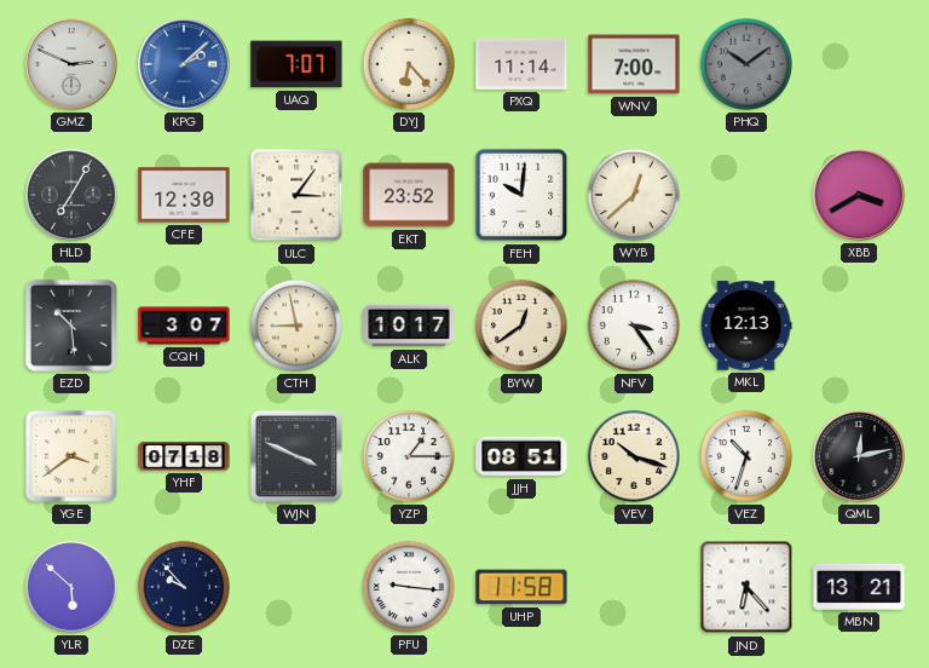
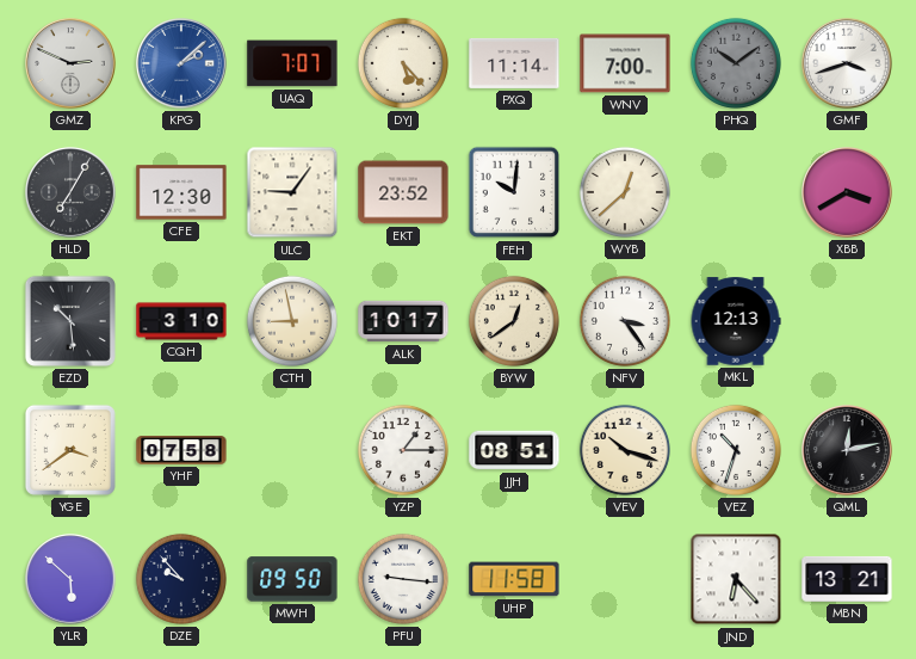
DYJ: 6:23 -> 5:23 (403, 63)
GMF: none -> 3:42 (847, 63)
ULC: 3:06 -> 9:06 (292, 192)
CQH: 3:07 -> 3:10 (181, 321)
YHF: 07:18 -> 07:58 (181, 450)
WJN: 3:49 -> none (296, 456)
MWH: none -> 09:50 (292, 579)
